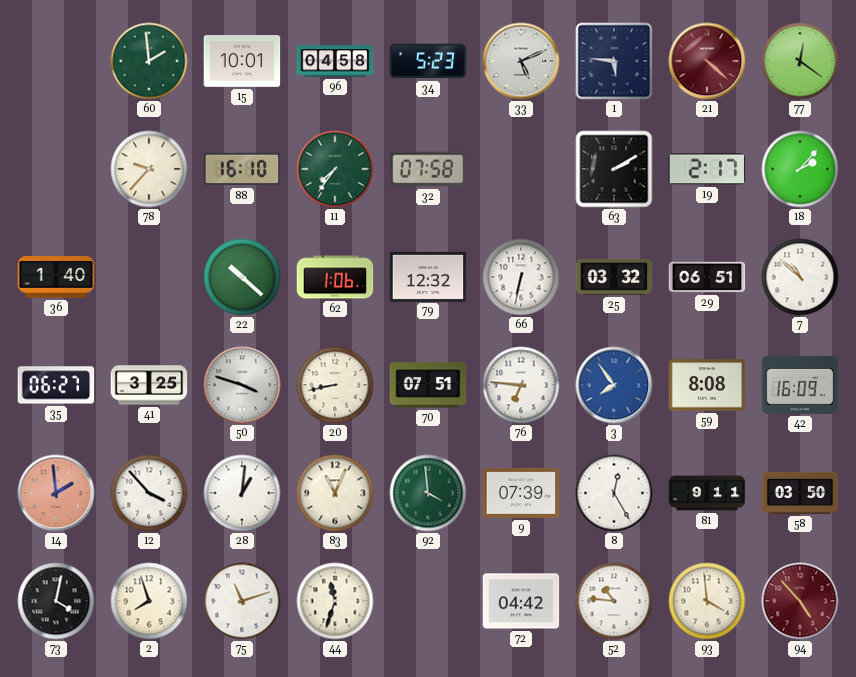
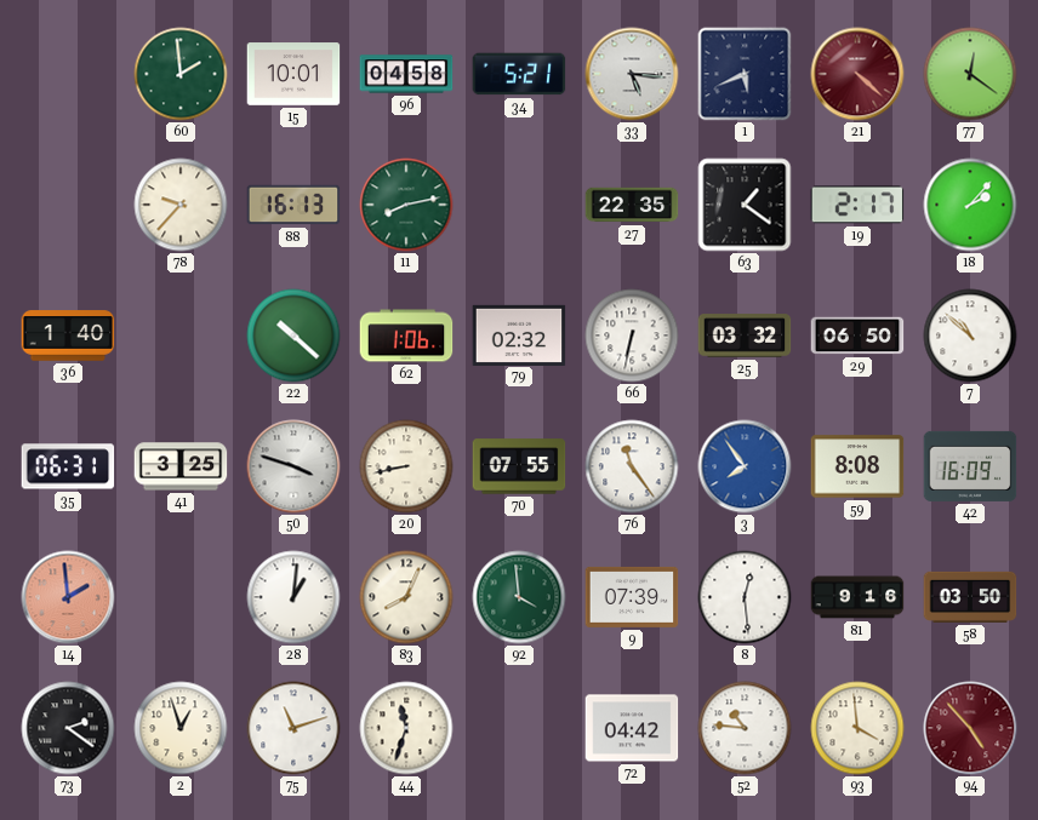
34: 5:23 -> 5:21 (519, 74)
33: 5:11 -> 5:16 (632, 74)
1: 5:46 -> 5:41 (745, 74)
88: 16:10 -> 16:13 (293, 205)
11: 7:36 -> 8:13 (406, 205)
32: 07:58 -> none (428, 169)
27: none -> 22:35 (632, 205)
63: 2:10 -> 1:21 (745, 205)
79: 12:32 -> 02:32 (519, 334)
29: 06:51 -> 06:50 (857, 336)
35: 06:27 -> 06:31 (68, 466)
70: 07:51 -> 07:55 (519, 466)
76: 6:46 -> 11:24 (632, 466)
12: 3:53 -> none (149, 493)
83: 11:04 -> 8:04 (406, 597)
8: 12:25 -> 12:29 (745, 597)
81: 9:11 -> 9:16 (857, 597)
73: 4:02 -> 2:21 (68, 728)
2: 7:57 -> 12:57 (181, 728)
